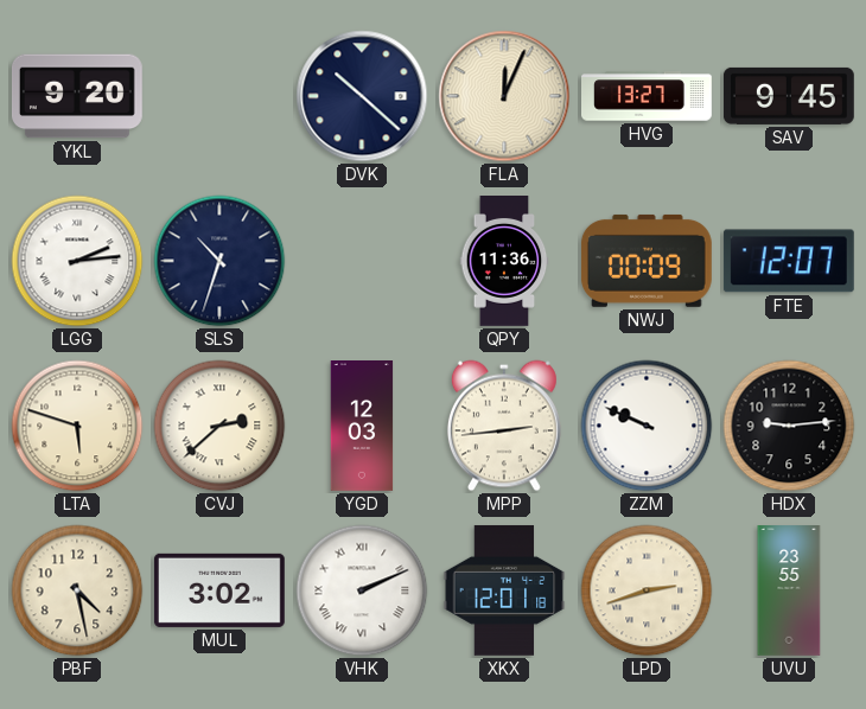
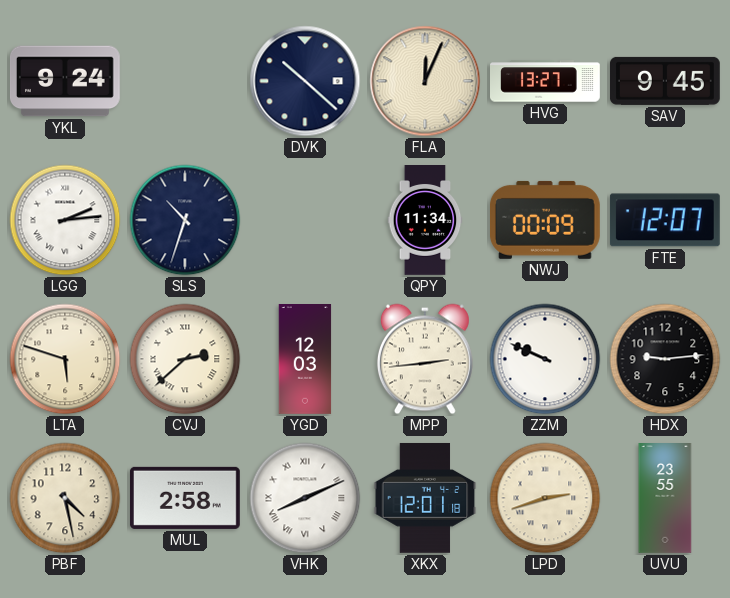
YKL: 9:20 -> 9:24 (65, 81)
QPY: 11:36 -> 11:34 (425, 221)
MUL: 3:02 -> 2:58 (185, 498)
VHK: 2:11 -> 8:11 (305, 498)
